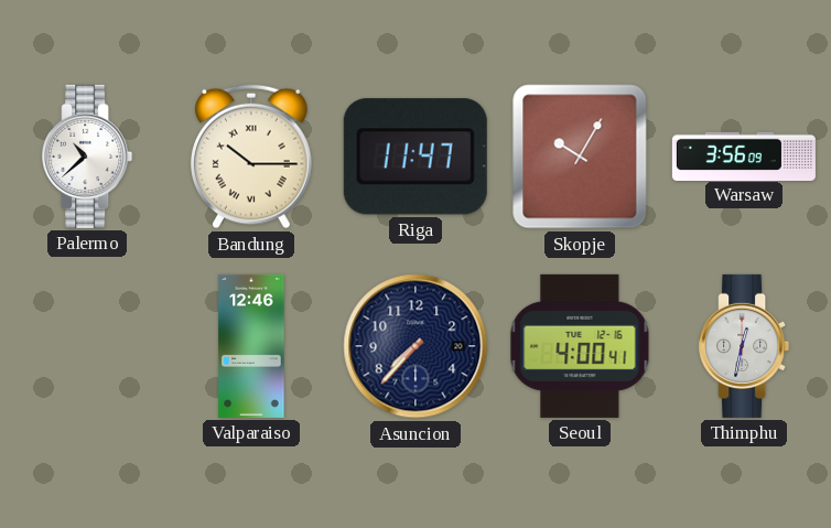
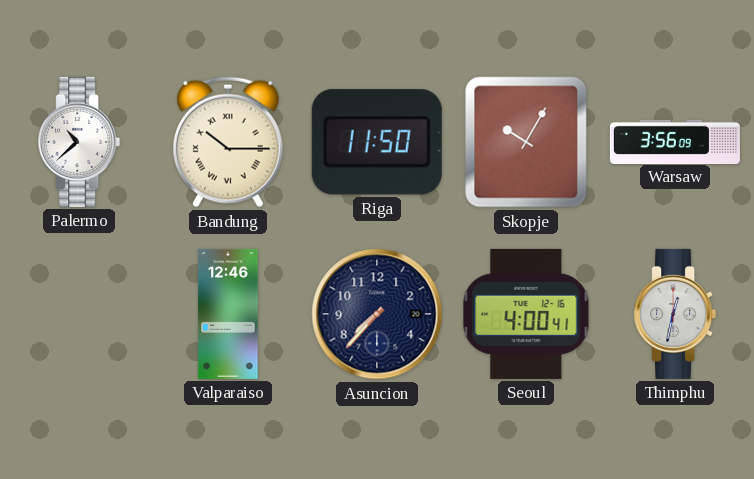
Riga: 11:47 -> 11:50 (377, 142)
